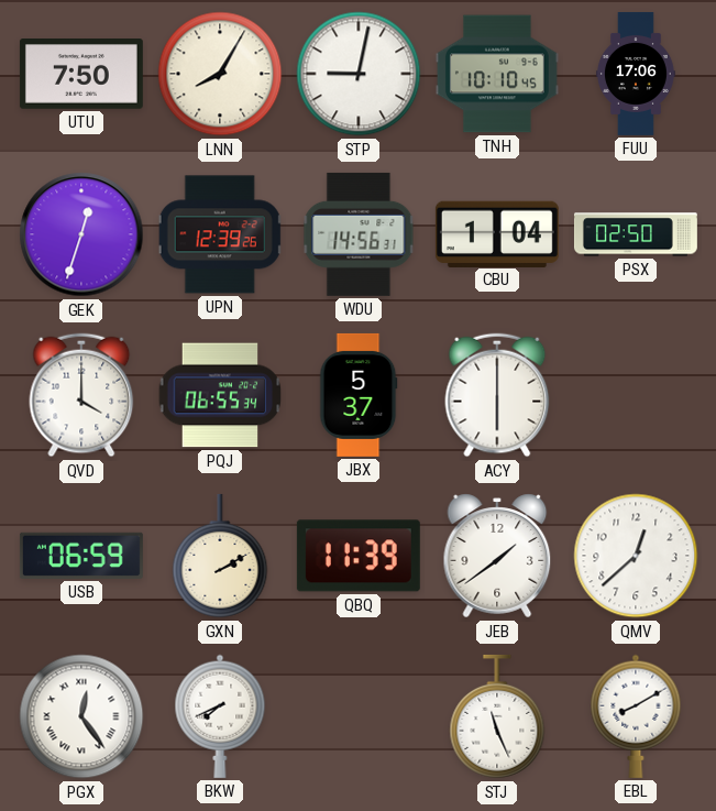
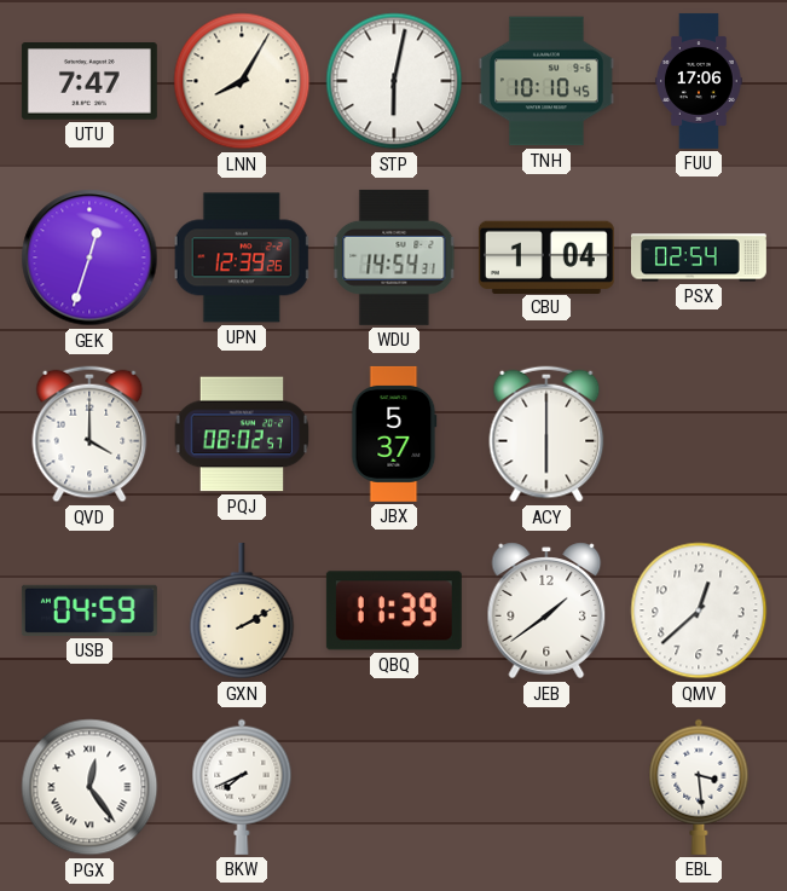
UTU: 7:50 -> 7:47 (89, 82)
STP: 9:02 -> 6:02 (394, 81)
WDU: 14:56 -> 14:54 (394, 258)
PSX: 02:50 -> 02:54 (699, 258)
PQJ: 06:55 -> 08:02 (242, 434)
USB: 06:59 -> 04:59 (89, 611)
STJ: 11:26 -> none (497, 716)
EBL: 8:10 -> 3:29 (699, 787)
